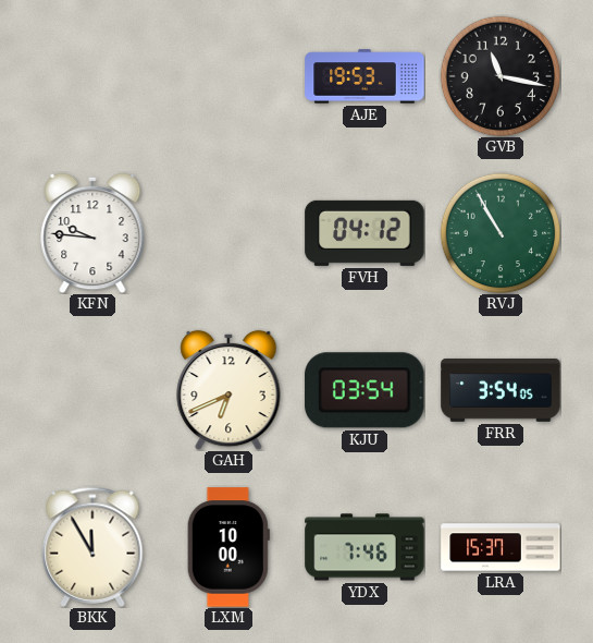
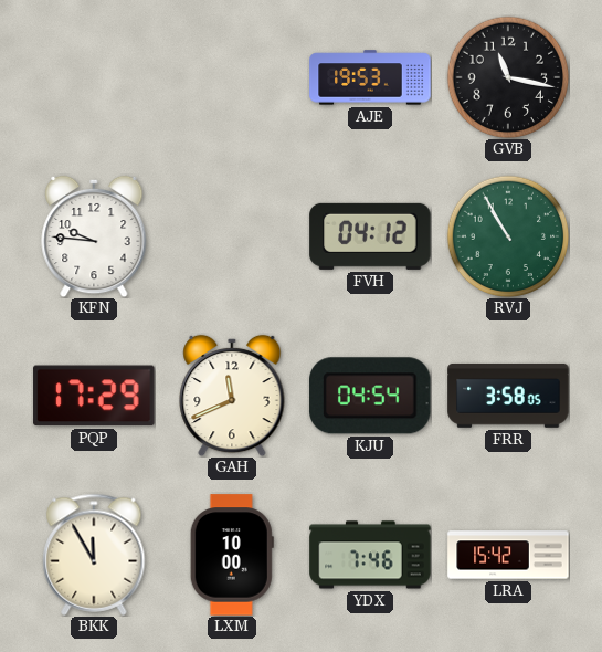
PQP: none -> 17:29 (94, 396)
GAH: 6:41 -> 11:41 (232, 396)
KJU: 03:54 -> 04:54 (370, 396)
FRR: 3:54 -> 3:58 (508, 396)
LRA: 15:37 -> 15:42 (508, 555)
